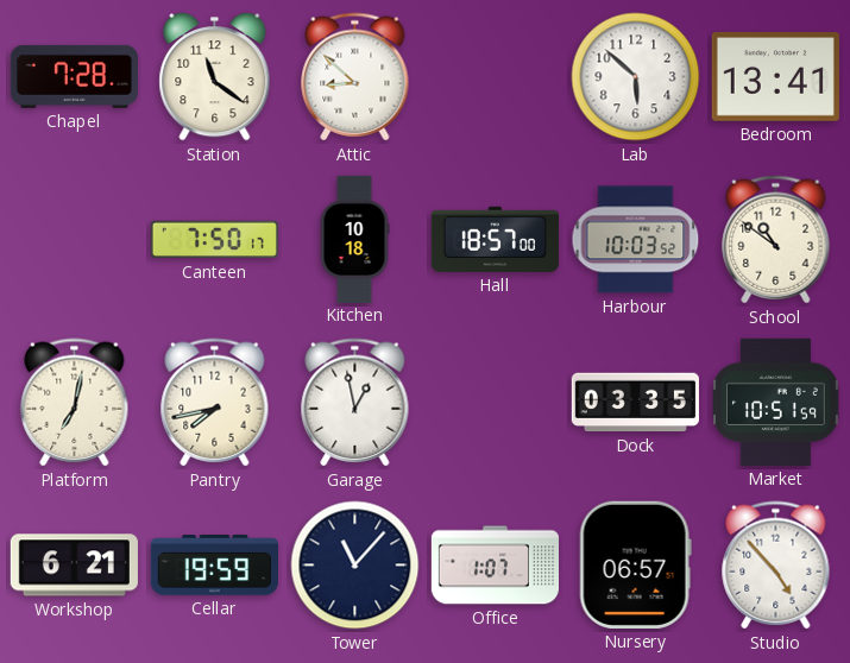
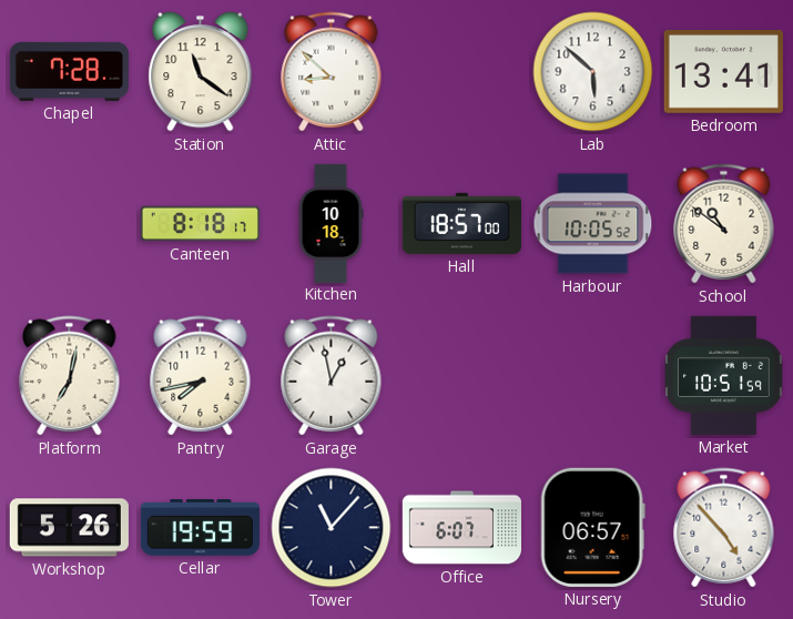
Canteen: 7:50 -> 8:18 (200, 224)
Harbour: 10:03 -> 10:05 (593, 224)
Dock: 03:35 -> none (635, 403)
Workshop: 6:21 -> 5:26 (69, 528)
Office: 1:07 -> 6:07 (461, 528)
